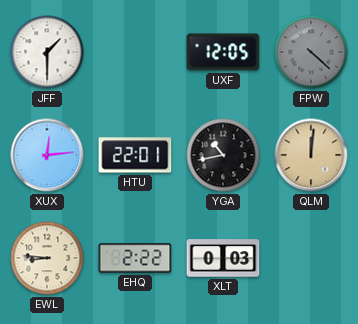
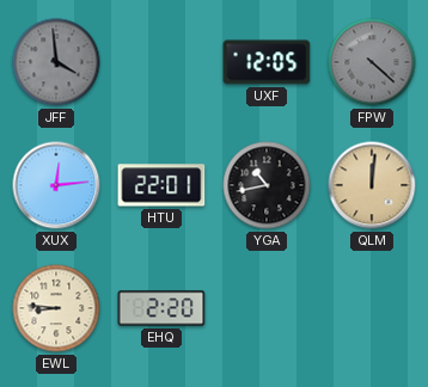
JFF: 1:30 -> 3:59 (56, 62)
JFF dial: white -> grey (56, 62)
EHQ: 2:22 -> 2:20 (161, 308)
XLT: 0:03 -> none (223, 258)
